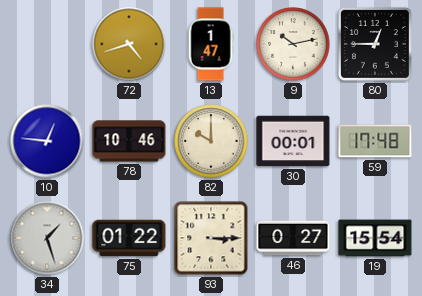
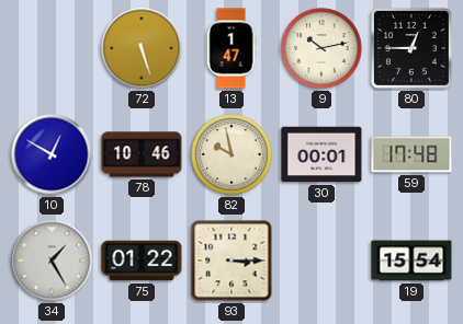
72: 4:42 -> 5:27 (142, 48)
10: 12:46 -> 12:50 (52, 154)
82: 10:00 -> 9:58 (231, 154)
34: 1:27 -> 1:25 (52, 261)
46: 0:27 -> none (293, 238)
